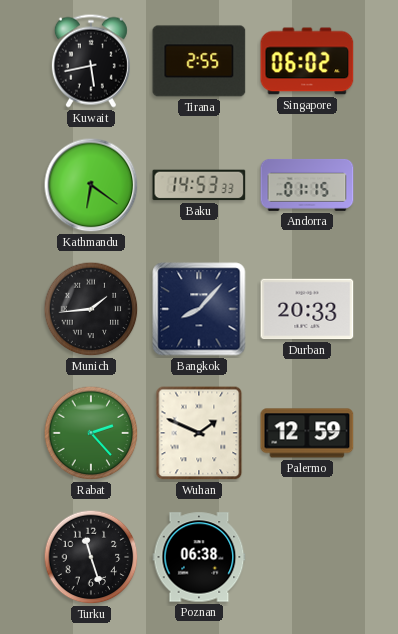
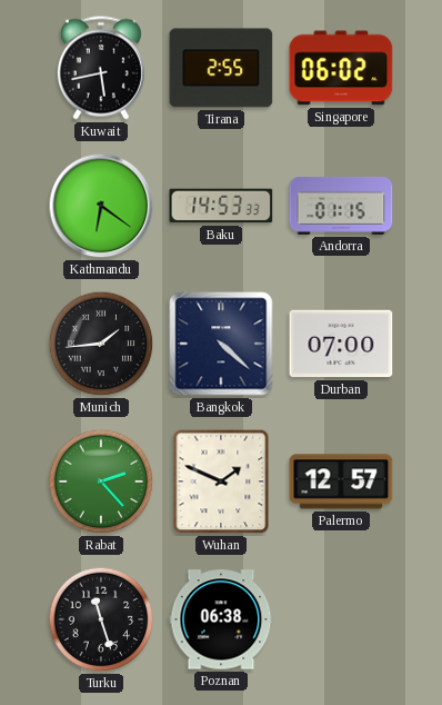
Bangkok: 8:07 -> 4:22 (221, 344)
Durban: 20:33 -> 07:00 (341, 344)
Palermo: 12:59 -> 12:57 (341, 481)
